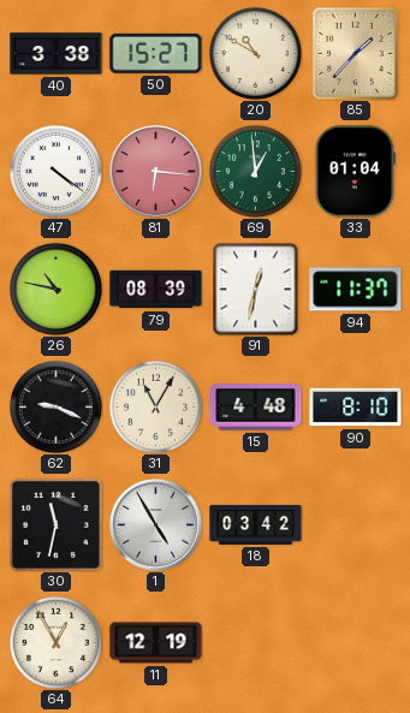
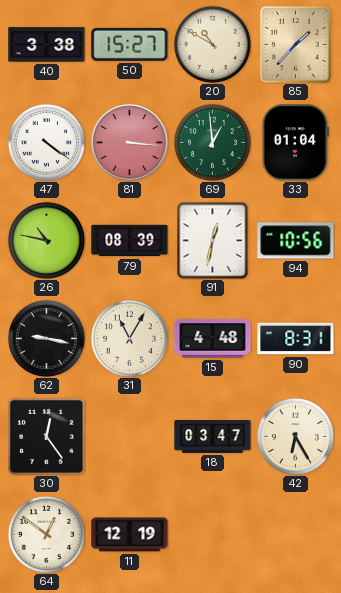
81: 6:16 -> 3:16 (130, 143)
94: 11:37 -> 10:56 (296, 241)
62: 9:19 -> 9:17 (46, 338)
90: 8:10 -> 8:31 (296, 339)
30: 11:32 -> 12:24 (47, 437)
1: 4:55 -> none (156, 525)
18: 03:42 -> 03:47 (213, 436)
42: none -> 6:25 (295, 436)
64: 12:55 -> 12:51 (46, 534)
